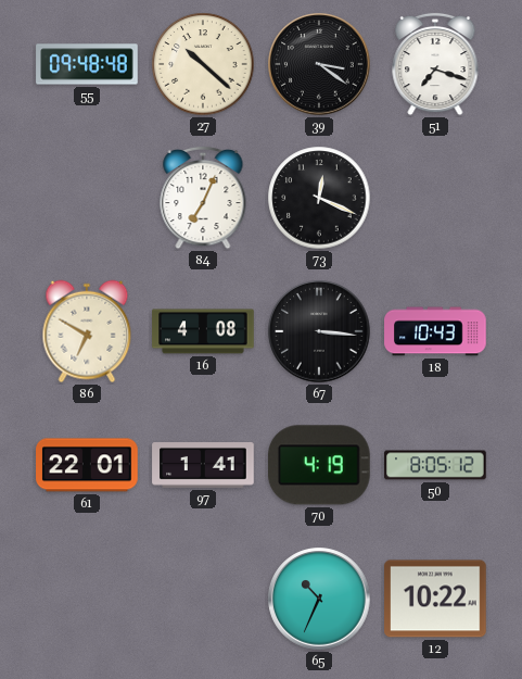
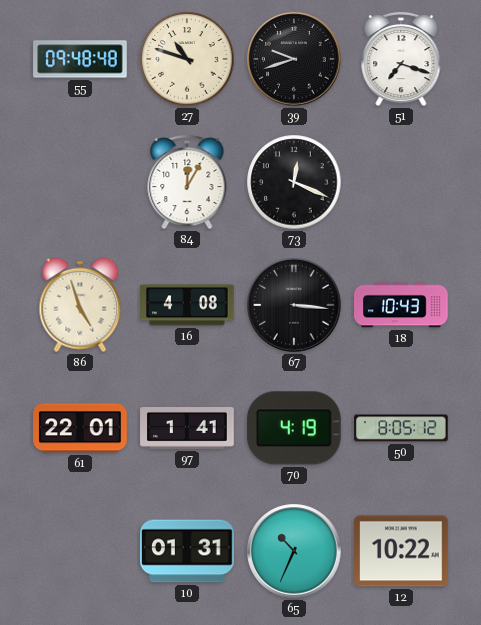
27: 10:22 -> 10:48 (187, 59)
39: 3:21 -> 9:42 (294, 59)
84: 7:04 -> 12:05 (187, 182)
86: 6:50 -> 4:57 (80, 305)
10: none -> 01:31 (187, 551)
